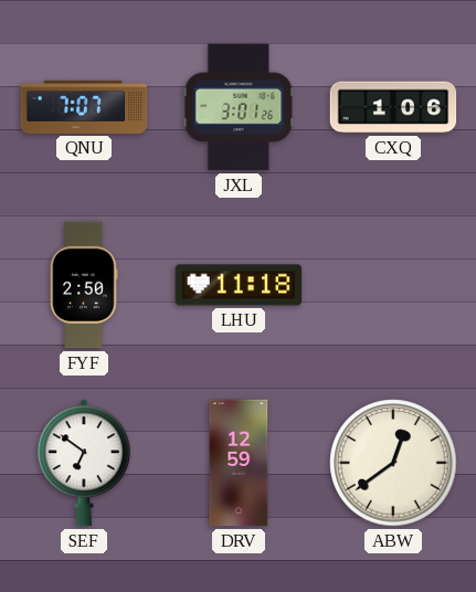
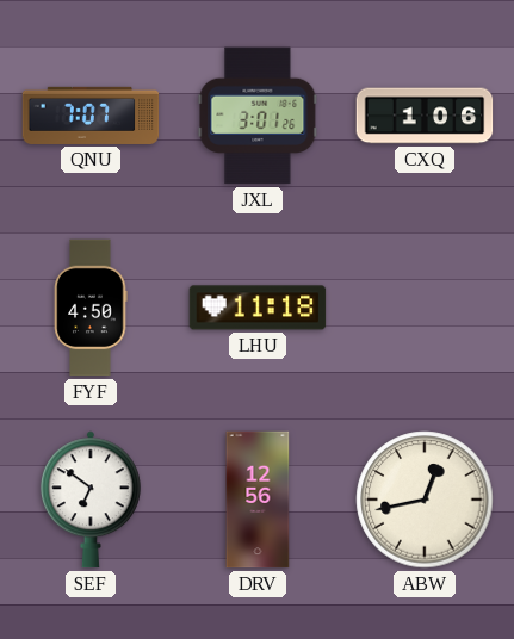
FYF: 2:50 -> 4:50 (91, 308)
DRV: 12:59 -> 12:56 (258, 500)
ABW: 12:39 -> 12:43 (425, 500)
